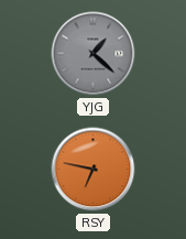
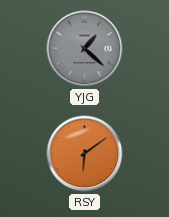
RSY: 6:47 -> 6:09 (85, 154)
